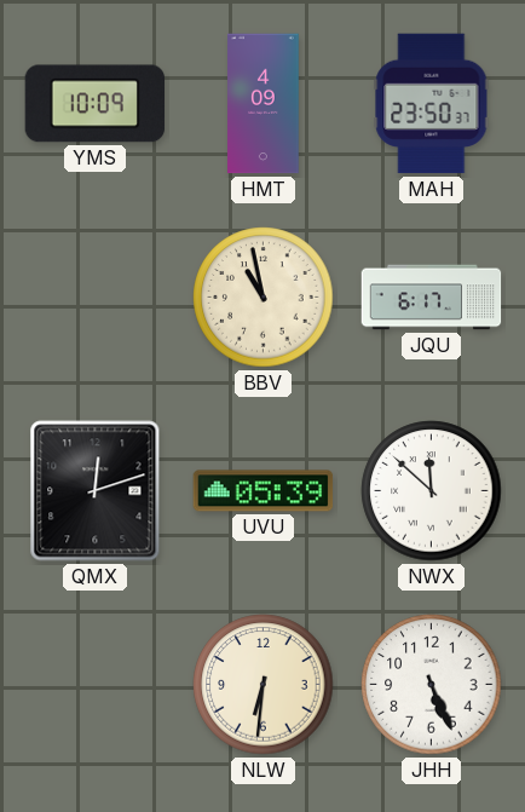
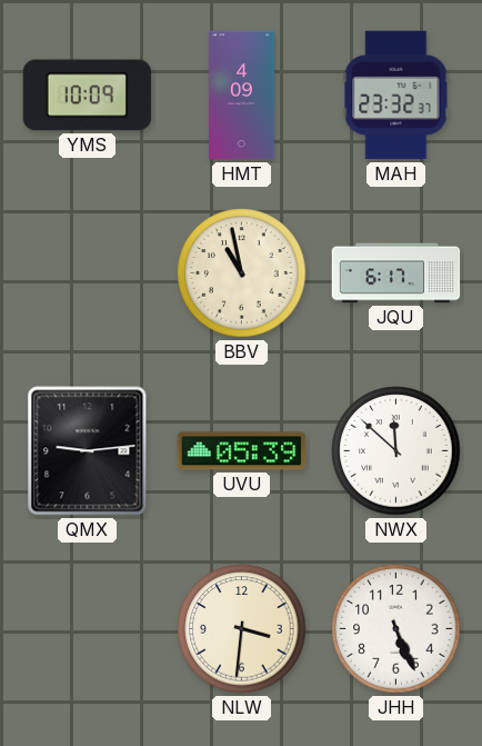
MAH: 23:50 -> 23:32 (396, 96)
QMX: 12:12 -> 9:14 (88, 451)
NLW: 6:31 -> 3:31 (242, 629)
